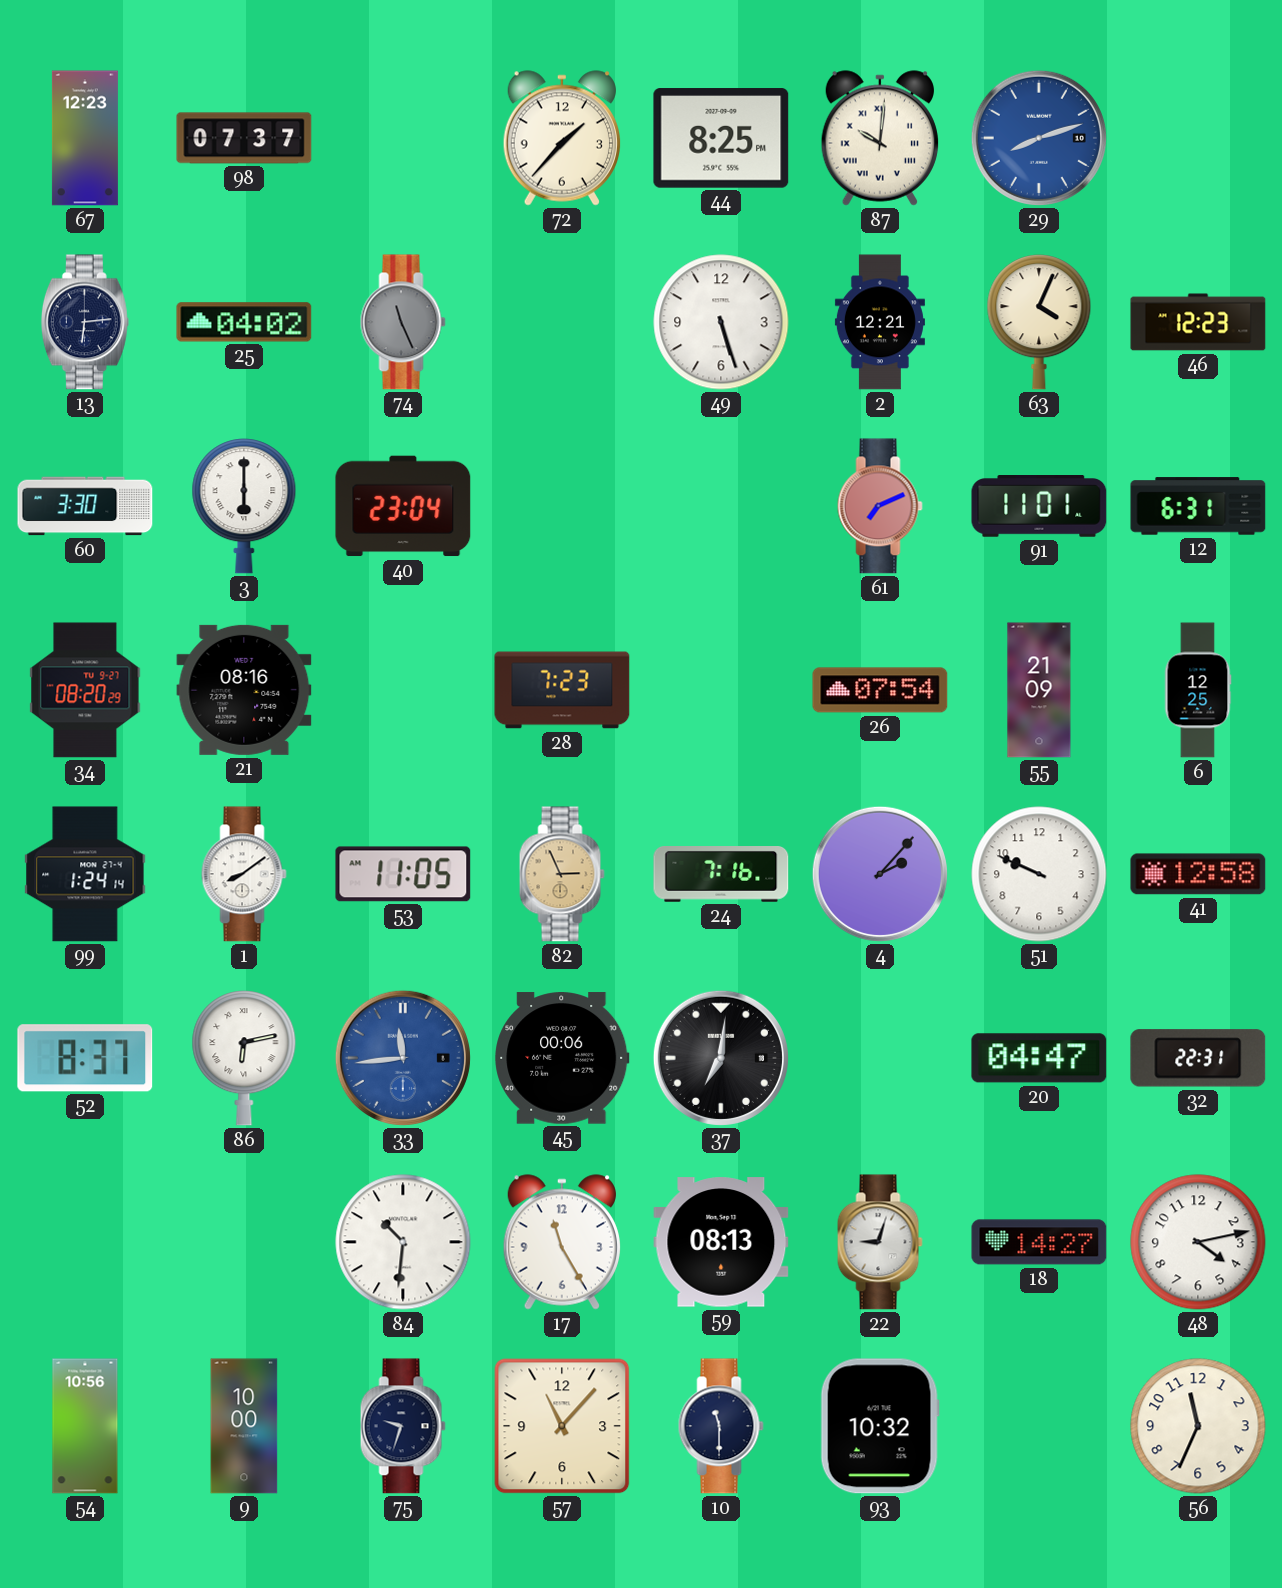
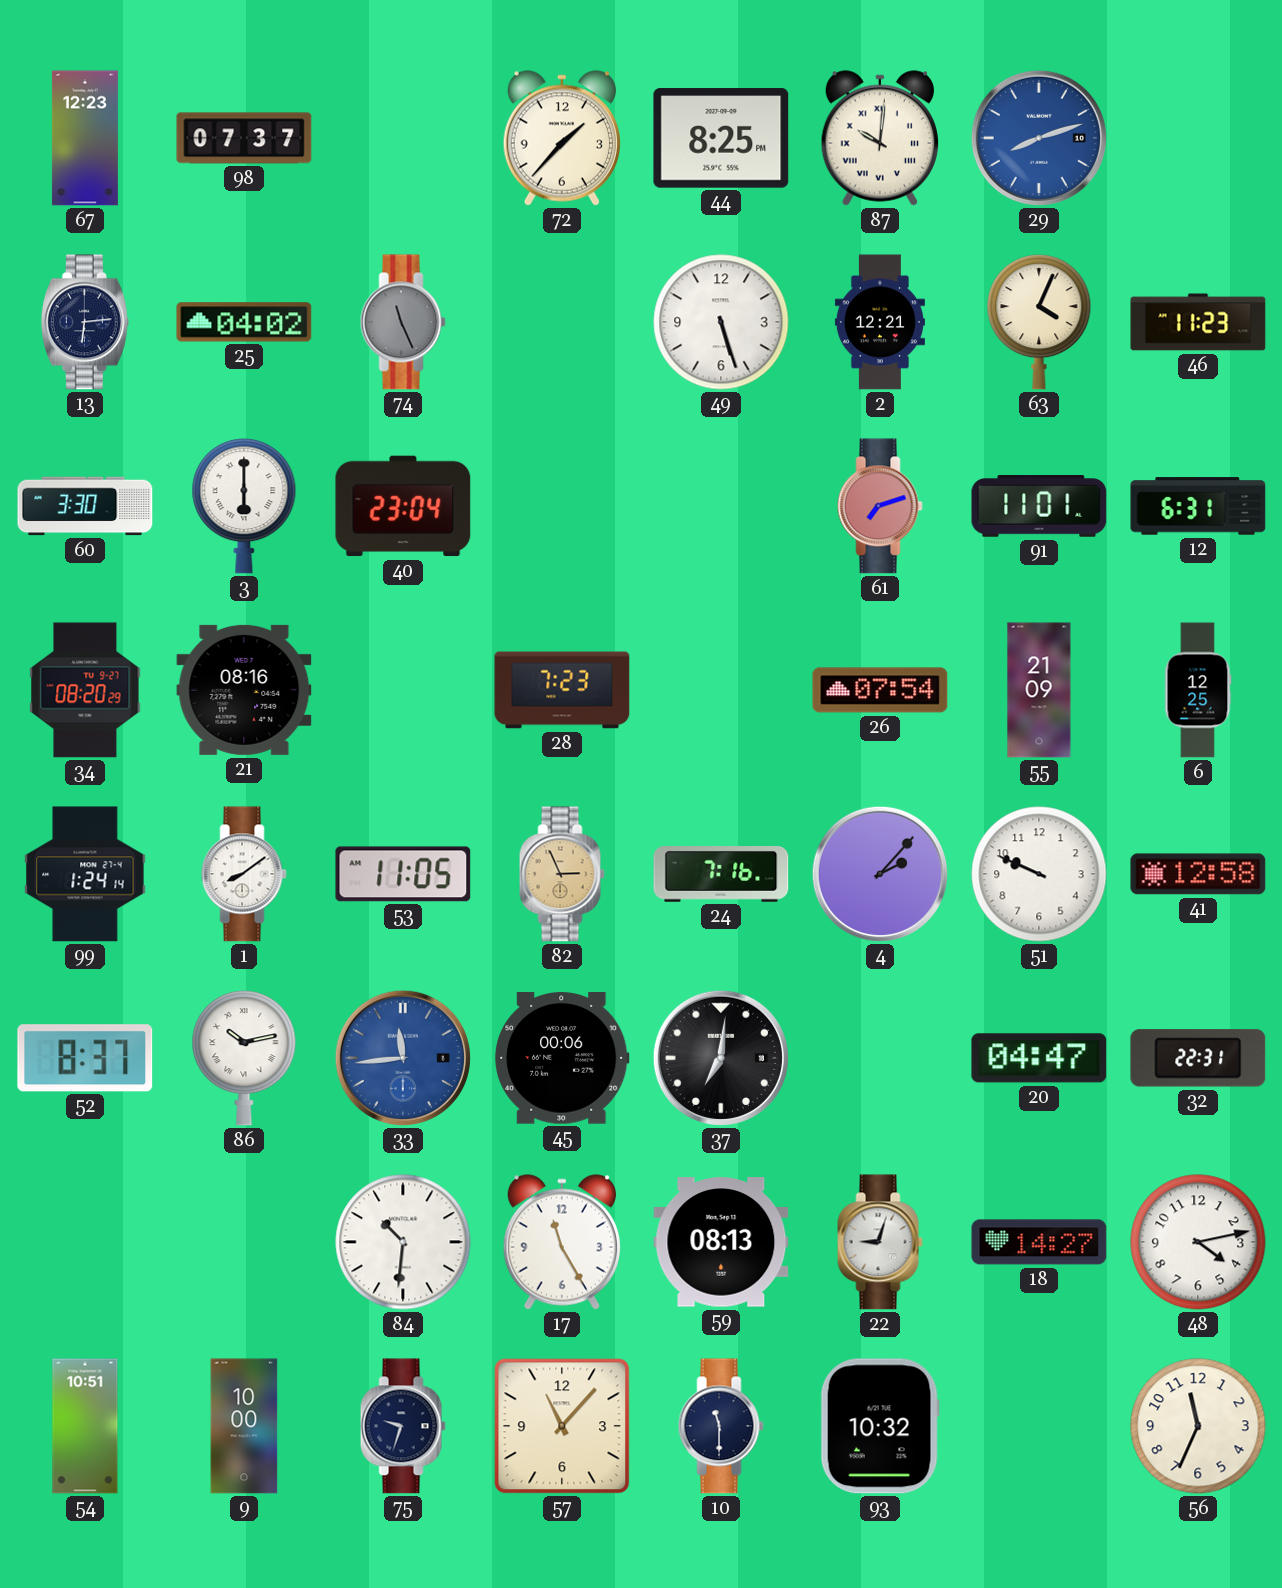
46: 12:23 -> 11:23 (1198, 322)
61: 7:11 -> 7:12 (880, 506)
86: 6:13 -> 10:13 (244, 1058)
54: 10:56 -> 10:51 (85, 1426)
